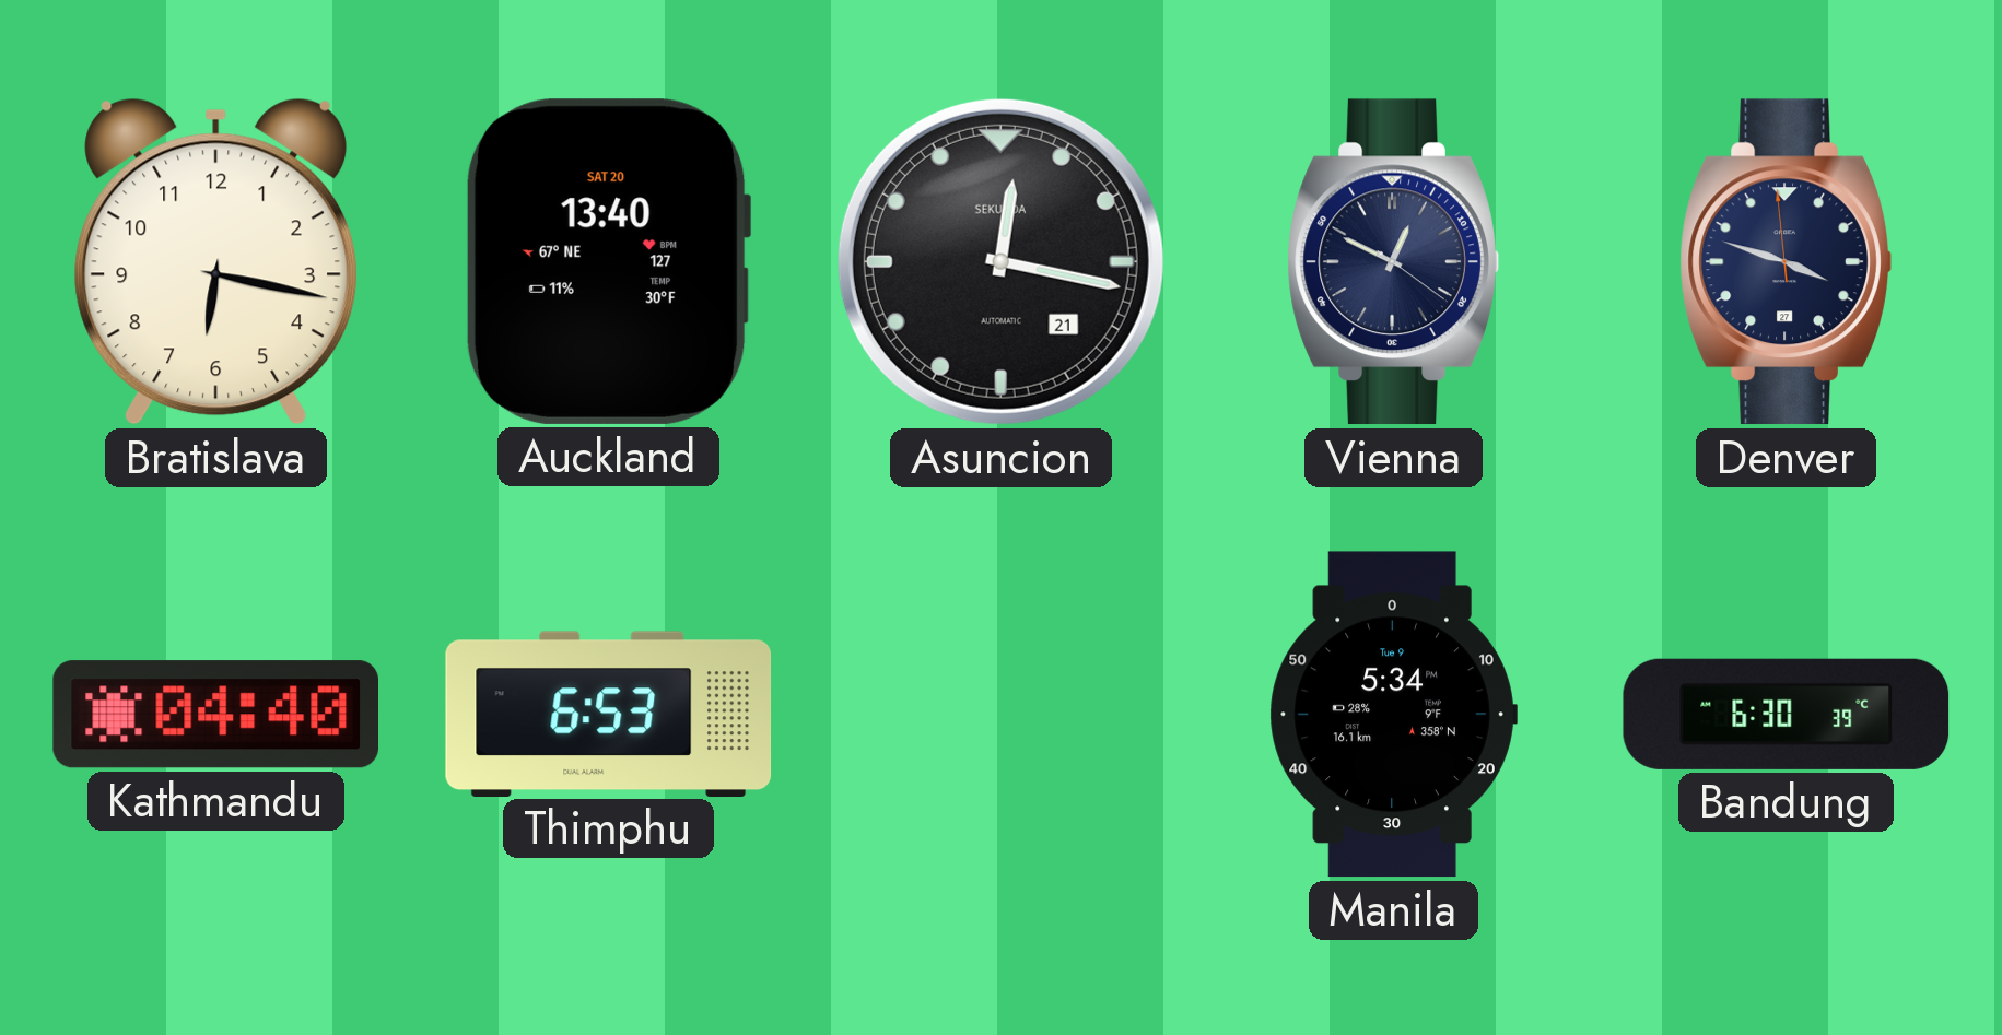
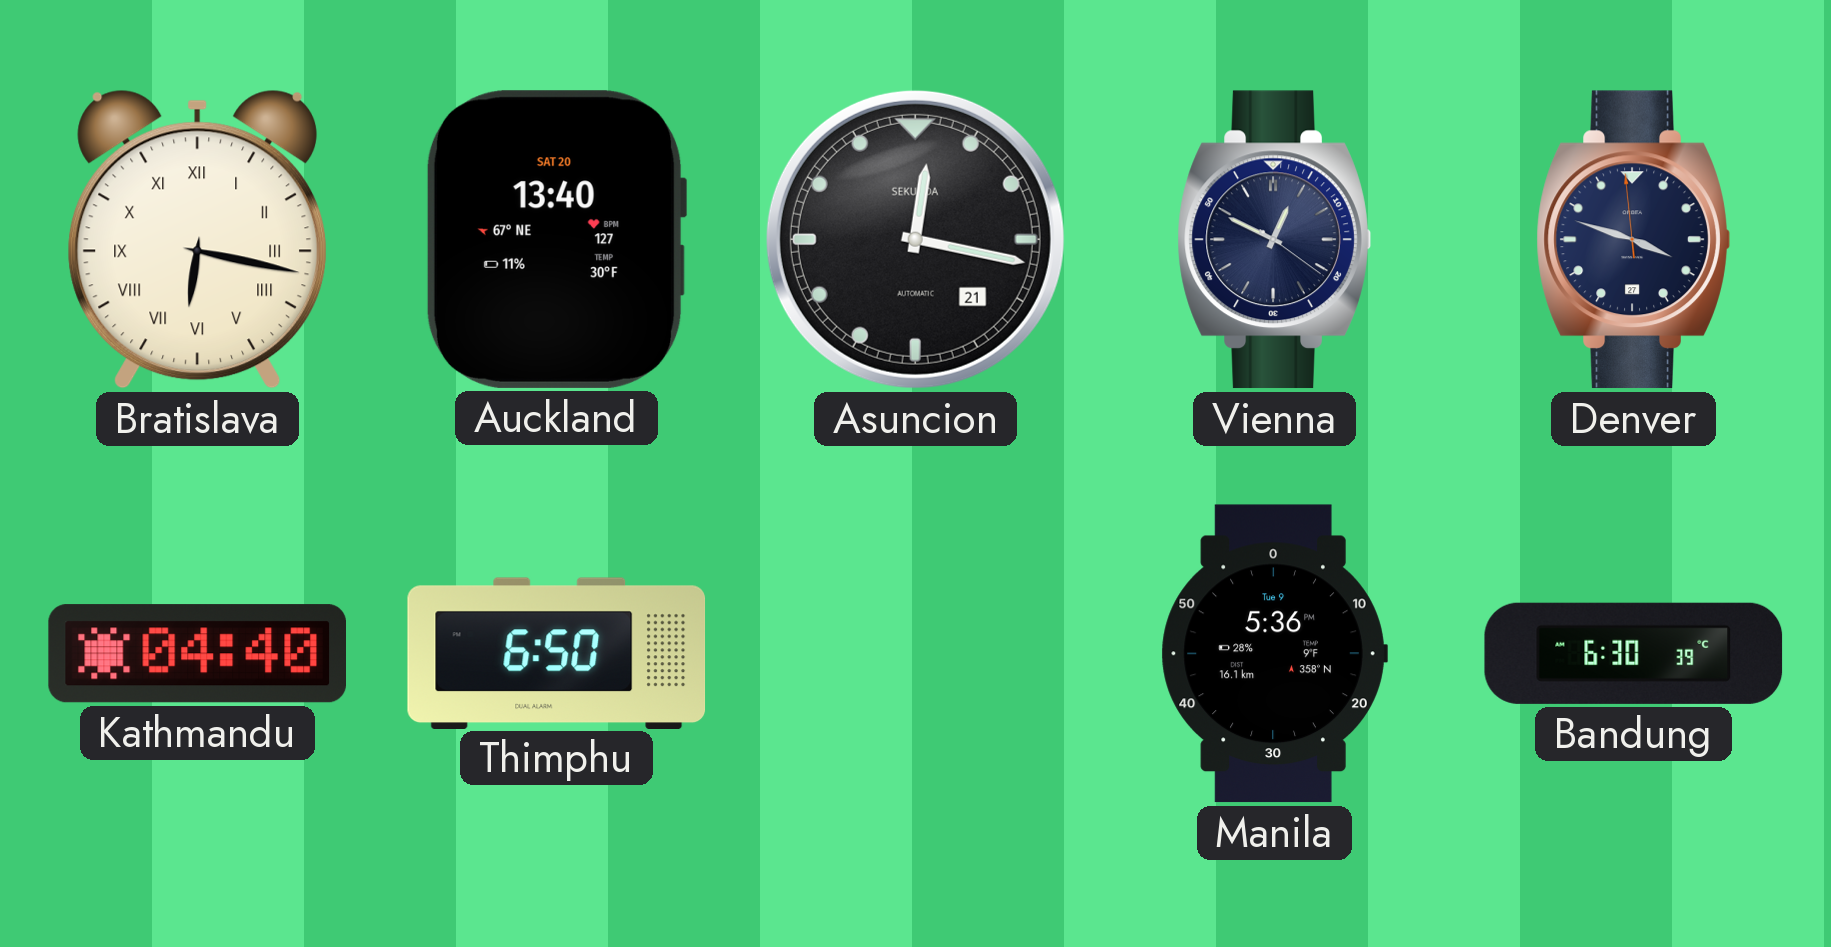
Bratislava numerals: Arabic -> Roman (198, 239)
Thimphu: 6:53 -> 6:50 (557, 653)
Manila: 5:34 -> 5:36 (1274, 654)
